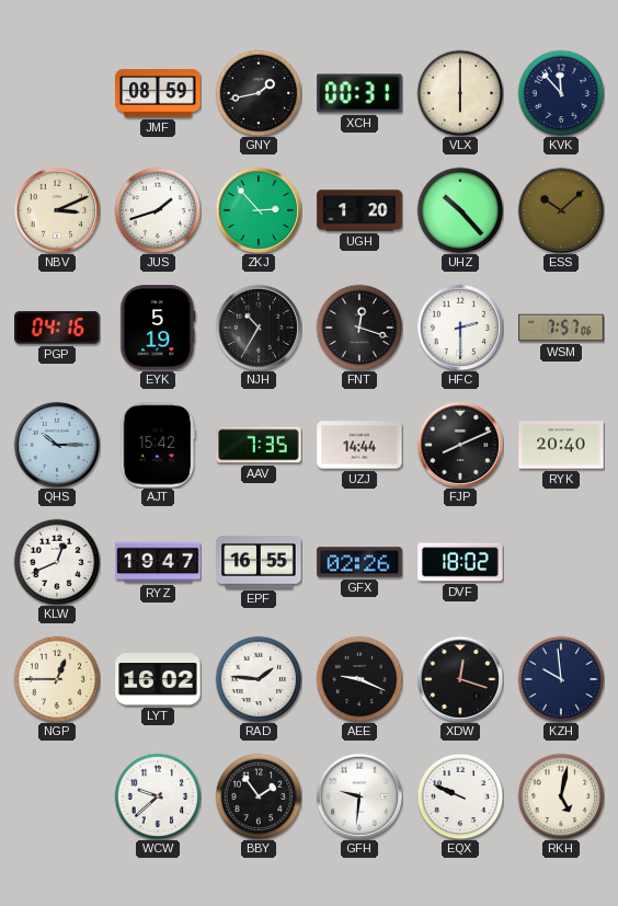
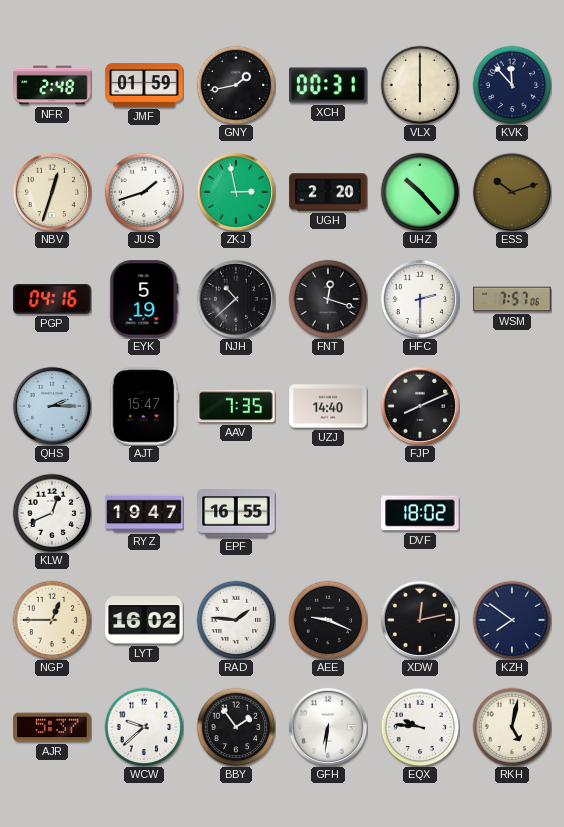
NFR: none -> 2:48 (52, 85)
JMF: 08:59 -> 01:59 (144, 85)
NBV: 3:11 -> 12:33 (51, 191)
ZKJ: 2:53 -> 2:58 (235, 191)
UGH: 1:20 -> 2:20 (328, 192)
ESS: 10:08 -> 10:12 (511, 191)
NJH: 10:35 -> 10:38 (235, 298)
QHS: 10:15 -> 2:15 (51, 405)
AJT: 15:42 -> 15:47 (144, 406)
UZJ: 14:44 -> 14:40 (328, 406)
RYK: 20:40 -> none (561, 445)
GFX: 02:26 -> none (359, 562)
XDW: 12:18 -> 12:13 (419, 619)
KZH: 9:59 -> 7:51 (512, 620)
AJR: none -> 5:37 (52, 727)
GFH: 9:31 -> 6:31 (327, 726)
EQX: 9:49 -> 9:46 (420, 727)
